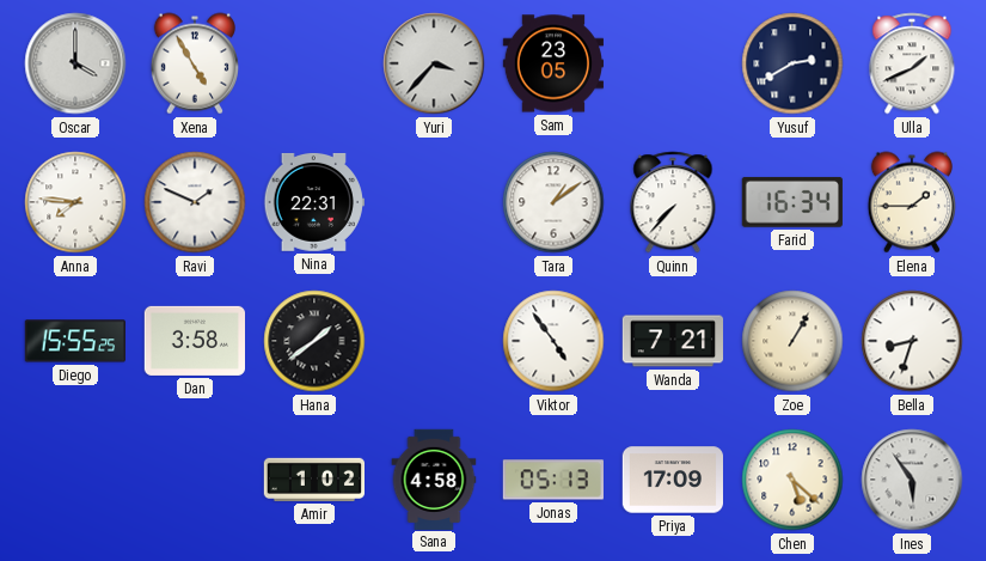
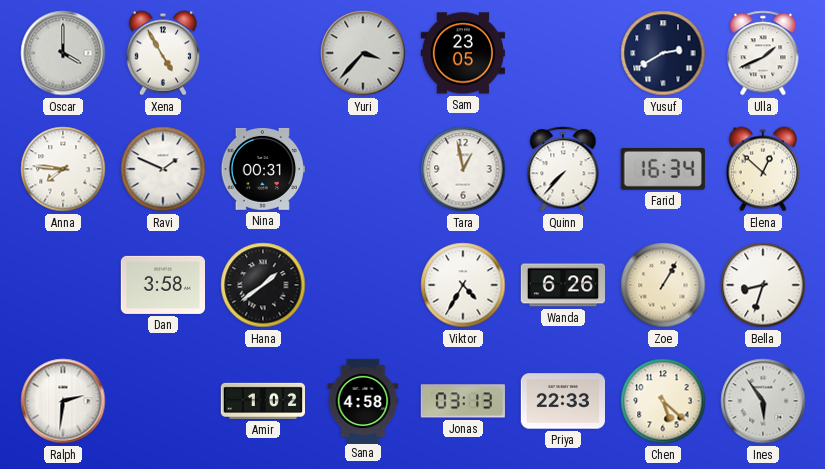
Nina: 22:31 -> 00:31 (262, 169)
Tara: 1:09 -> 12:58 (463, 169)
Elena: 1:45 -> 12:52 (763, 169)
Diego: 15:55 -> none (75, 341)
Viktor: 4:54 -> 4:35 (463, 285)
Wanda: 7:21 -> 6:26 (563, 285)
Ralph: none -> 2:31 (63, 401)
Jonas: 05:13 -> 03:13 (463, 401)
Priya: 17:09 -> 22:33 (562, 401)
